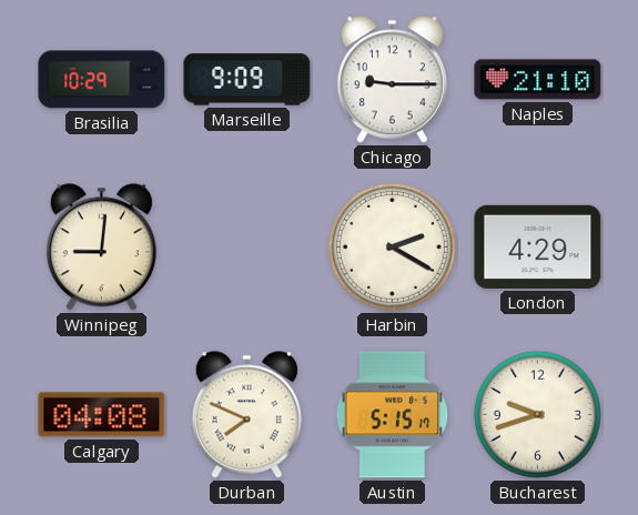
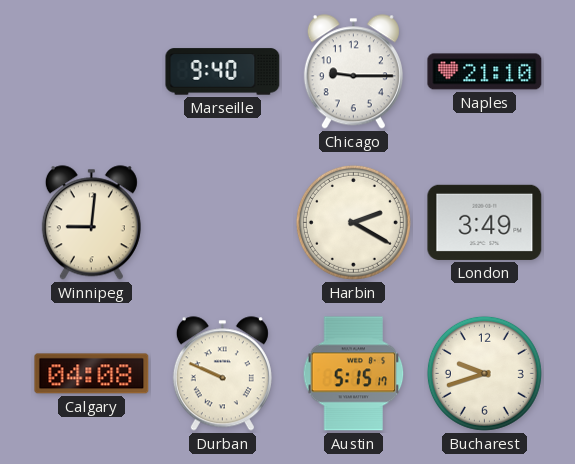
Brasilia: 10:29 -> none (102, 80)
Marseille: 9:09 -> 9:40 (223, 72)
London: 4:29 -> 3:49 (485, 222)
Durban: 7:49 -> 9:49 (222, 374)
